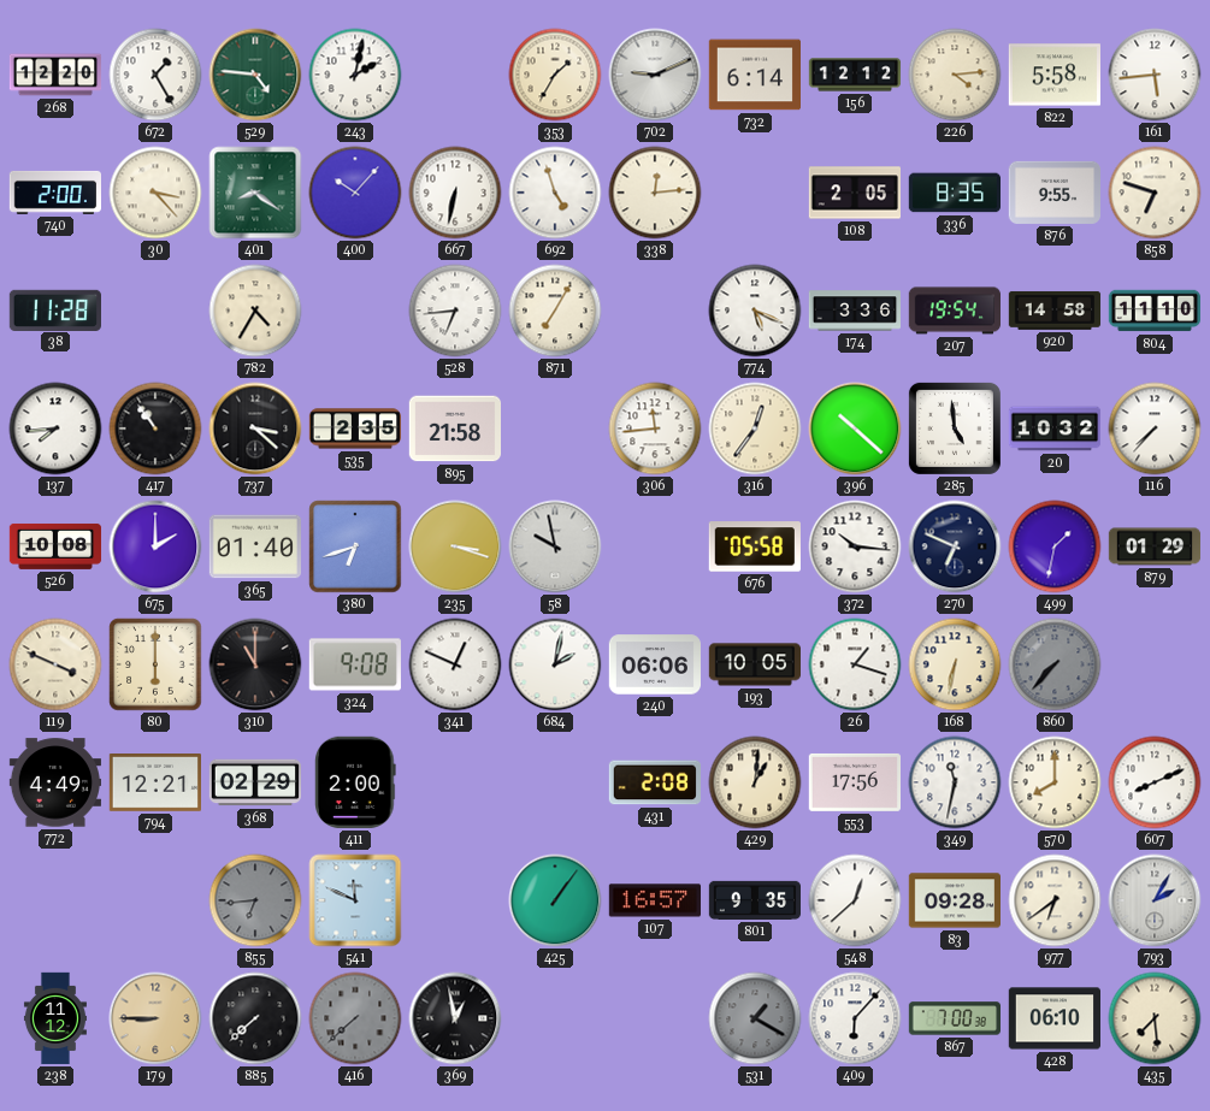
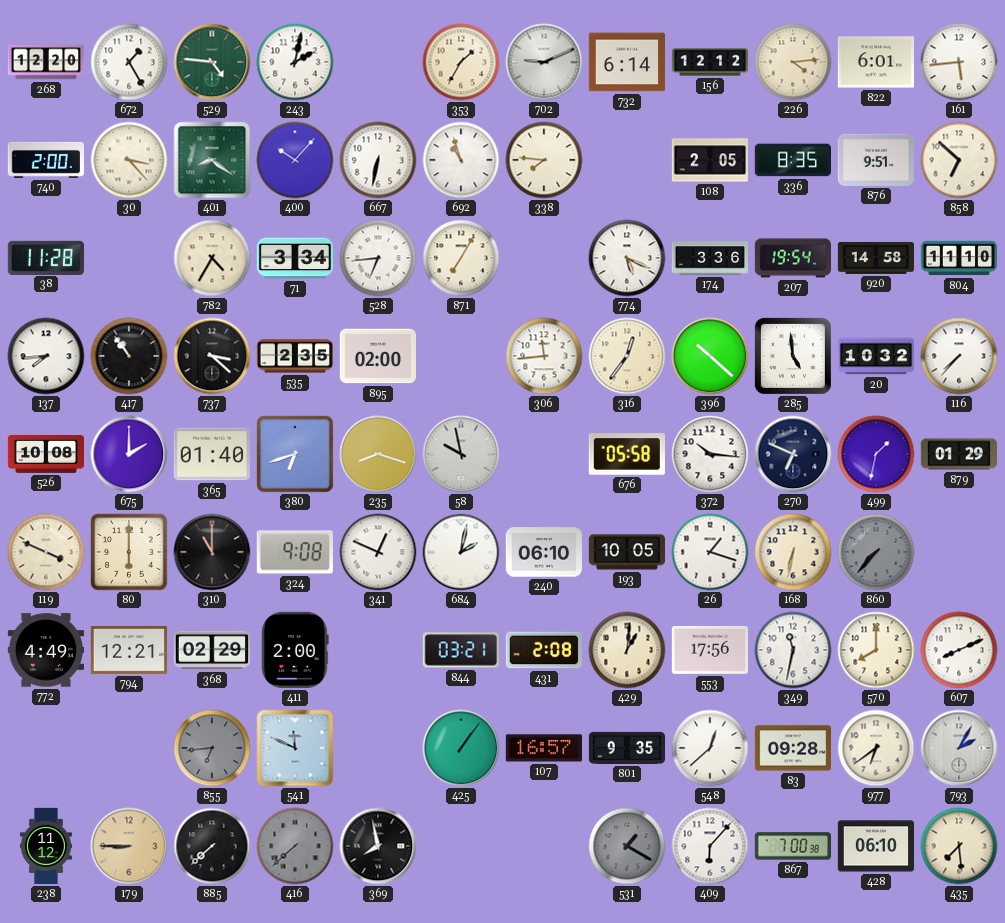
822: 5:58 -> 6:01 (875, 62)
692: 4:57 -> 10:57 (461, 160)
338: 12:14 -> 7:46 (544, 160)
876: 9:55 -> 9:51 (875, 160)
858: 6:48 -> 6:52 (959, 160)
71: none -> 3:34 (295, 258)
895: 21:58 -> 02:00 (377, 356)
235: 3:18 -> 8:18 (378, 454)
240: 06:06 -> 06:10 (543, 552)
844: none -> 03:21 (460, 650)
369: 12:58 -> 7:58 (378, 846)
